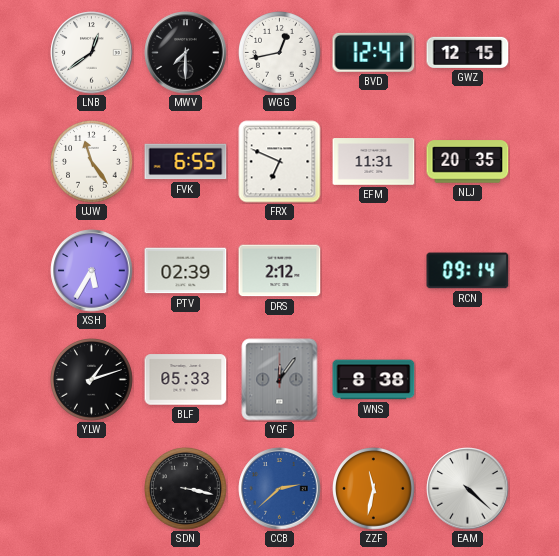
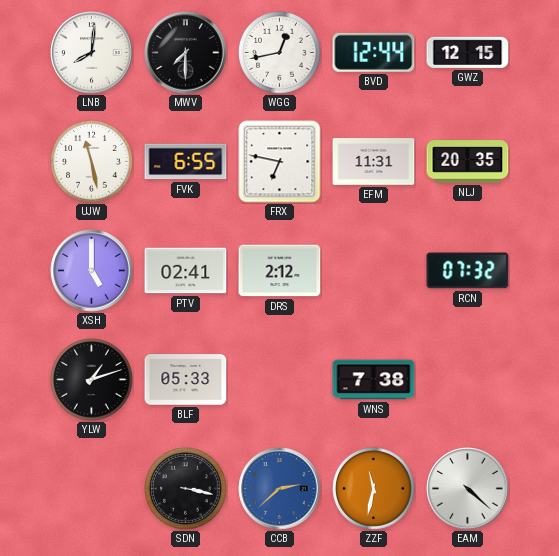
LNB: 12:39 -> 8:01 (92, 53)
BVD: 12:41 -> 12:44 (374, 52)
UJW: 11:24 -> 11:28 (92, 162)
FRX: 6:49 -> 6:47 (280, 162)
XSH: 5:35 -> 5:00 (92, 271)
PTV: 02:39 -> 02:41 (186, 271)
RCN: 09:14 -> 07:32 (468, 271)
YGF: 12:06 -> none (280, 380)
WNS: 8:38 -> 7:38 (374, 380)
